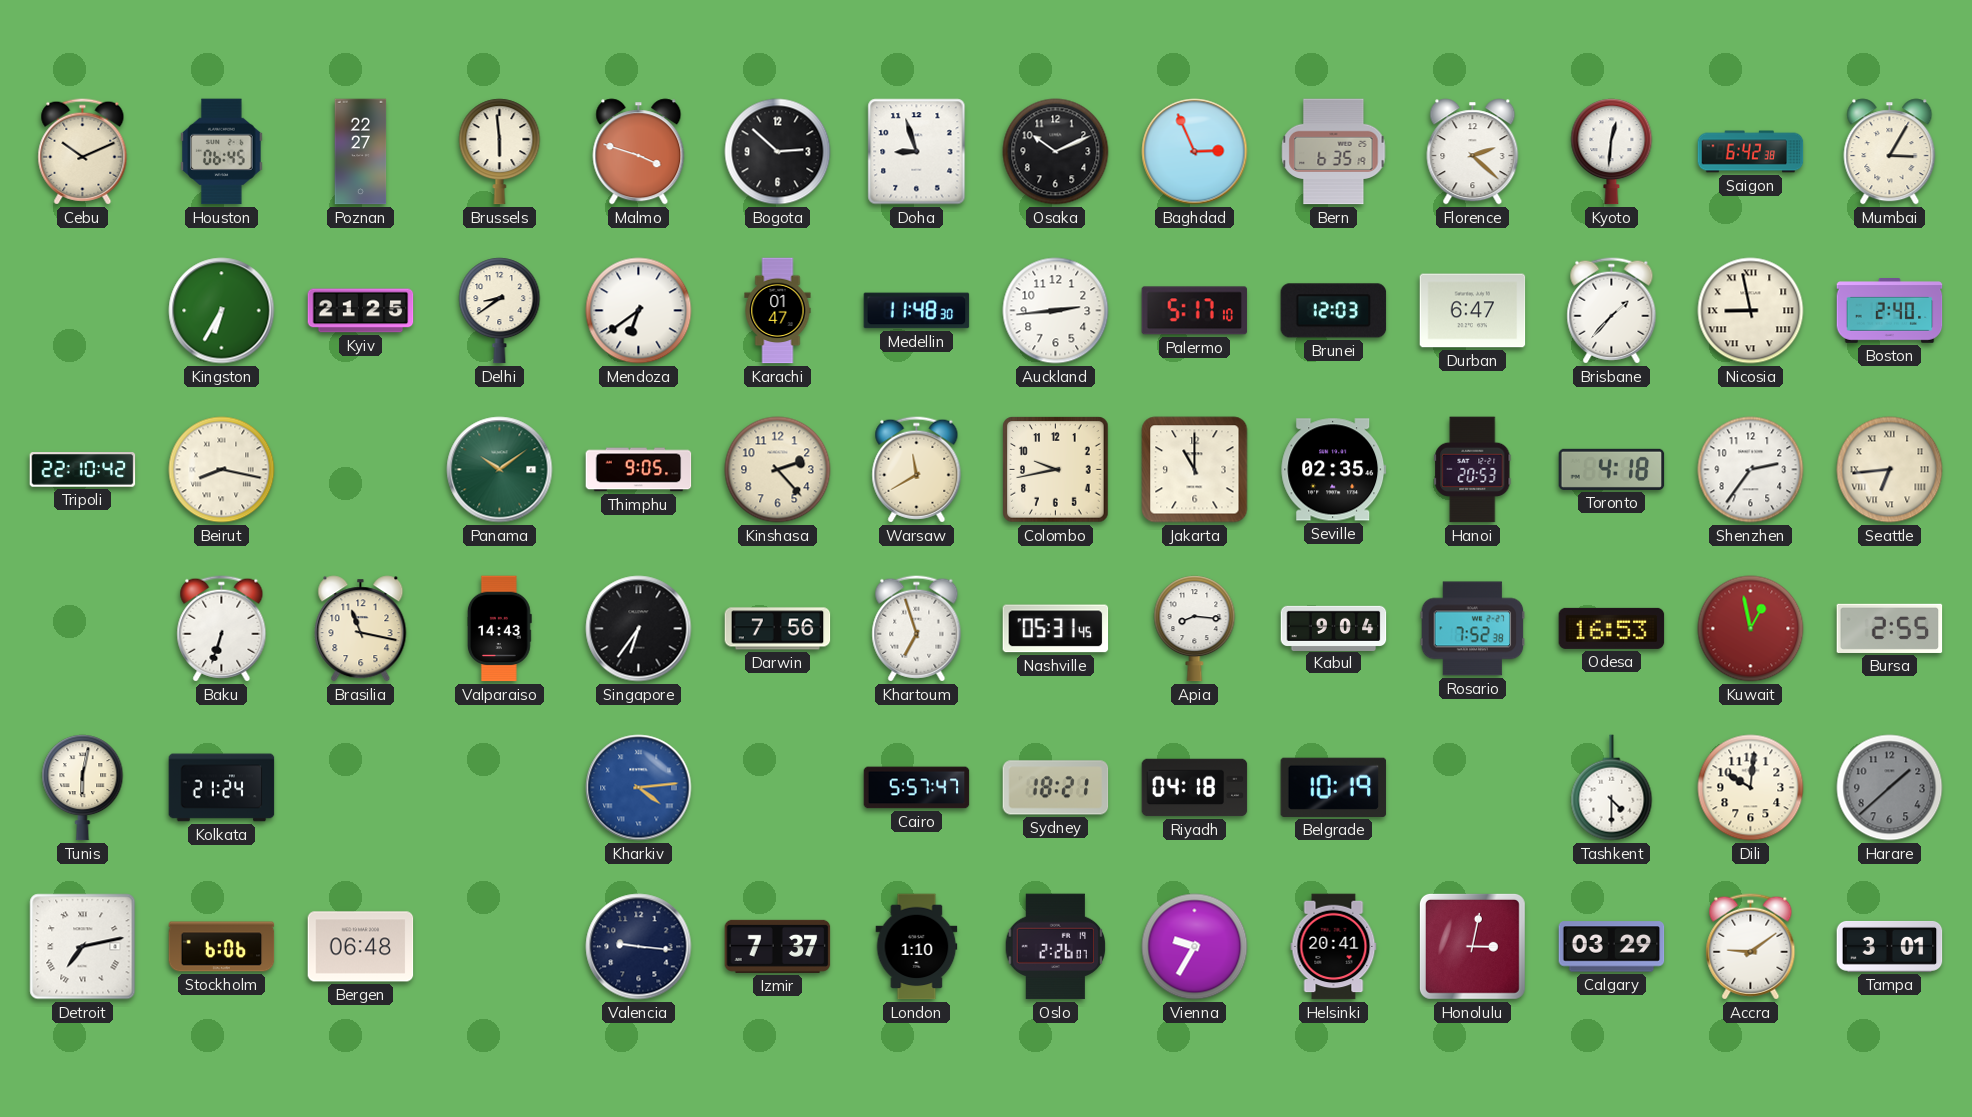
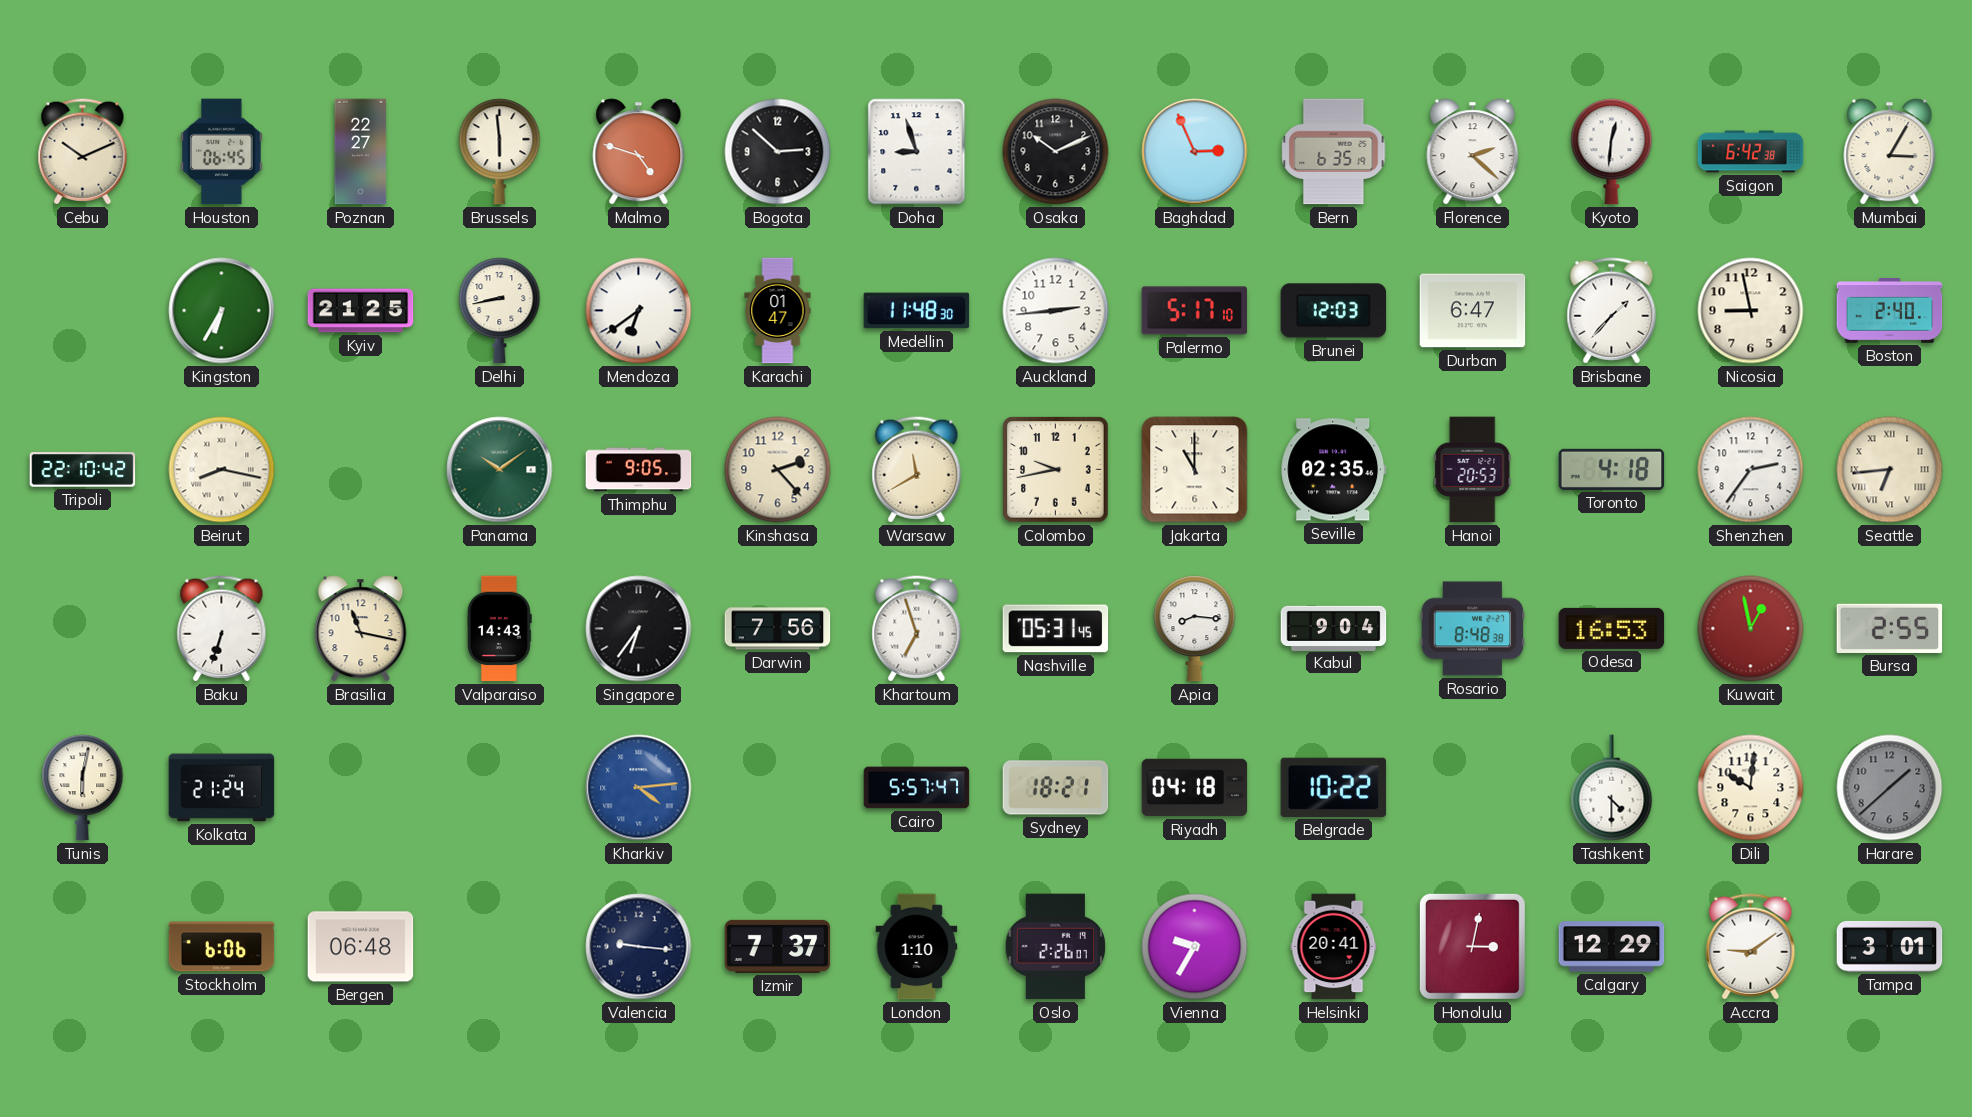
Malmo: 3:48 -> 4:48 (639, 152)
Delhi: 8:39 -> 8:43 (500, 311)
Nicosia numerals: Roman -> Arabic (1751, 311)
Rosario: 7:52 -> 8:48 (1473, 629)
Belgrade: 10:19 -> 10:22 (1334, 787)
Detroit: 7:13 -> none (83, 947)
Calgary: 03:29 -> 12:29 (1612, 947)
